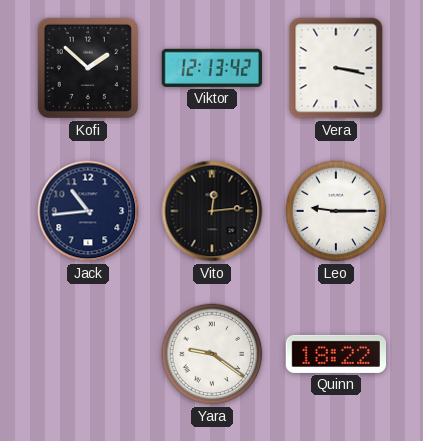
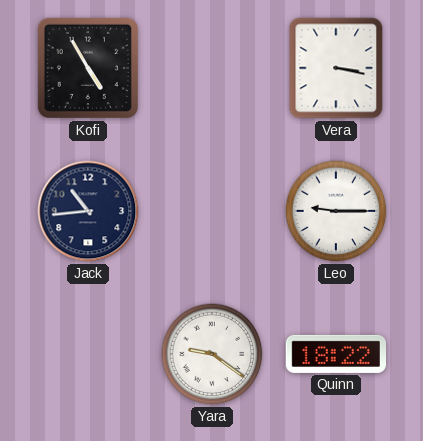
Kofi: 1:52 -> 4:55 (88, 68)
Viktor: 12:13 -> none (212, 68)
Vito: 12:14 -> none (212, 211)
